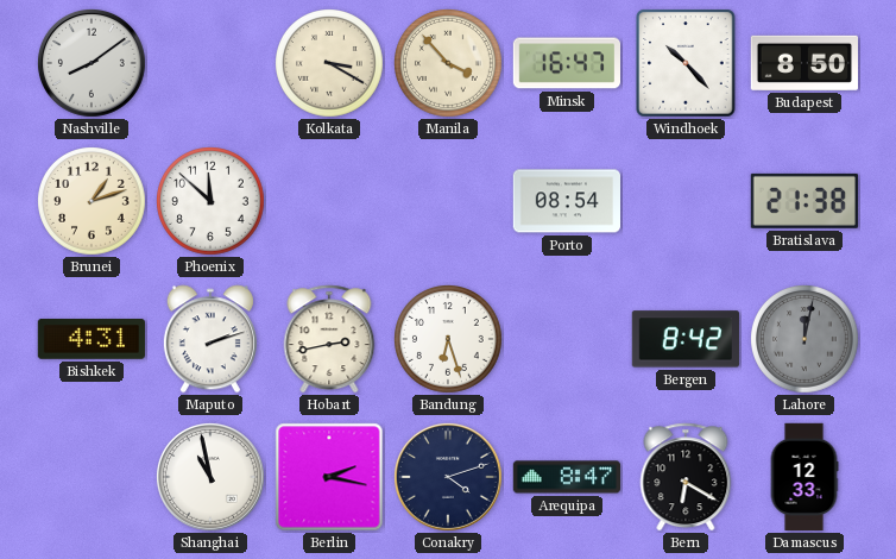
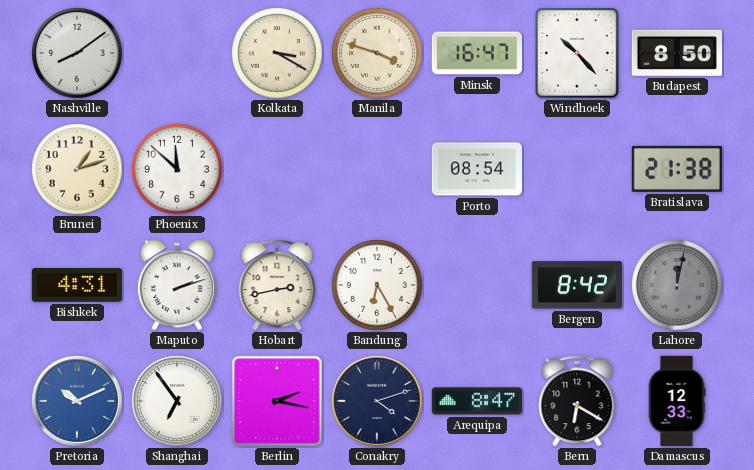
Manila: 3:53 -> 3:48 (378, 54)
Bandung: 6:27 -> 6:25 (378, 286)
Pretoria: none -> 10:11 (77, 401)
Shanghai: 10:58 -> 6:54 (177, 401)
